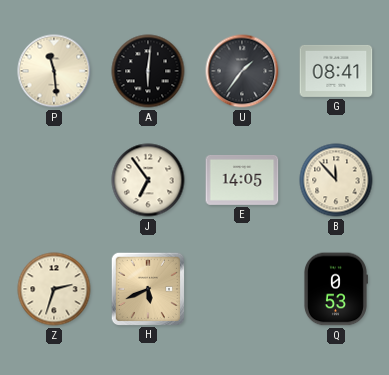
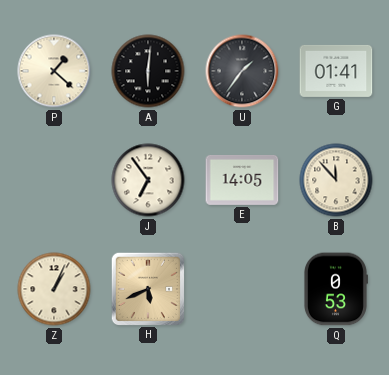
P: 11:29 -> 1:22 (54, 71)
G: 08:41 -> 01:41 (336, 71)
Z: 2:33 -> 1:04 (54, 289)
